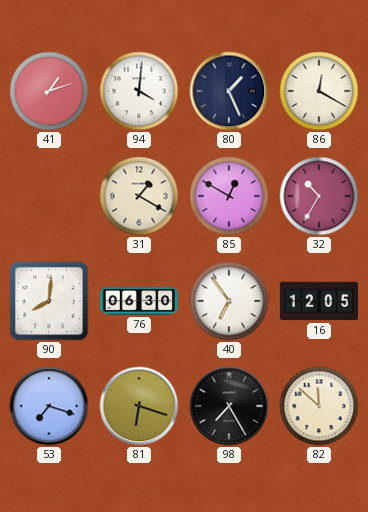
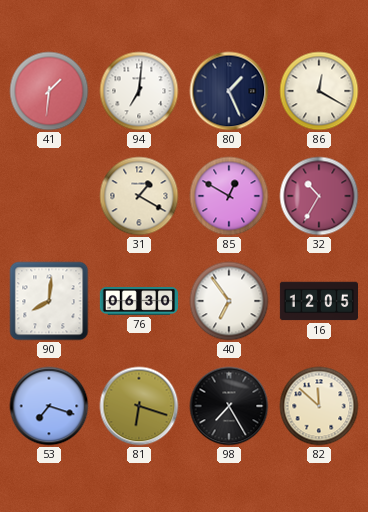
41: 1:12 -> 1:31 (49, 91)
94: 4:01 -> 7:01 (139, 91)
